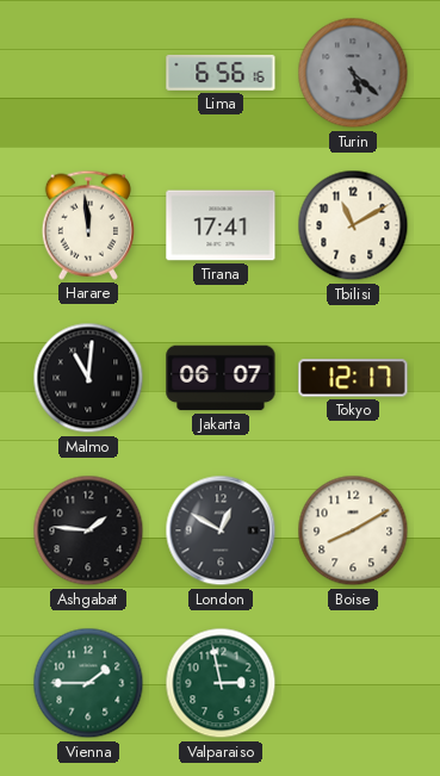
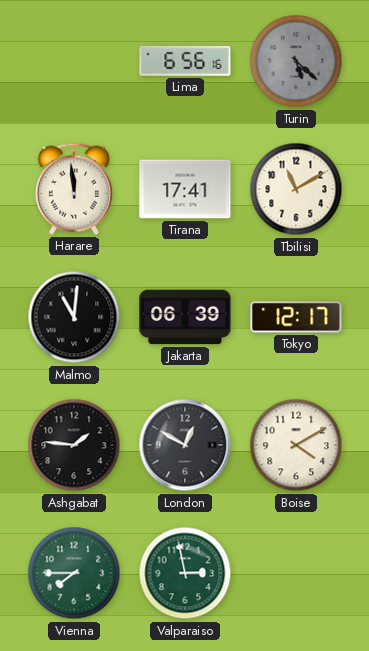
Jakarta: 06:07 -> 06:39 (185, 317)
Boise: 8:10 -> 4:10 (296, 445)
Vienna: 1:45 -> 7:45 (74, 573)
